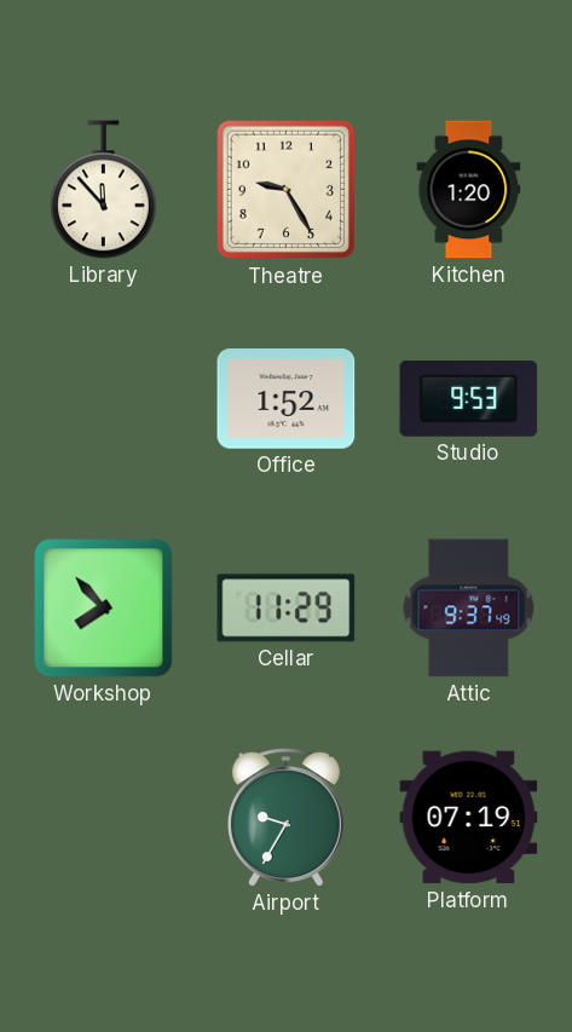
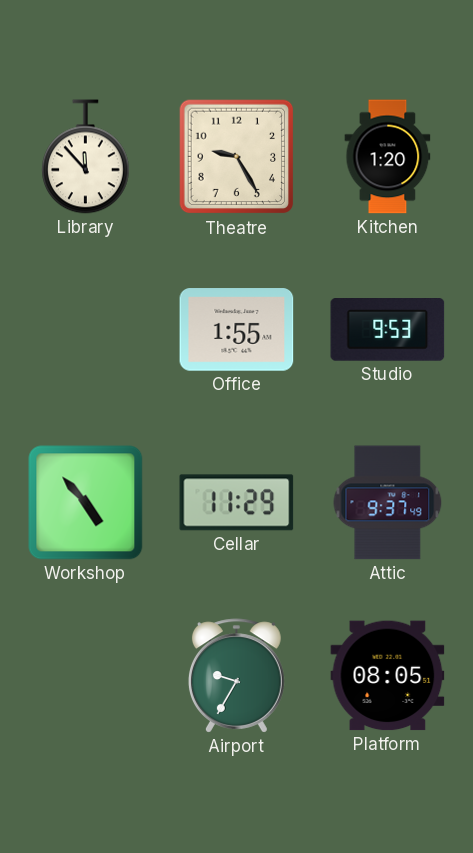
Office: 1:52 -> 1:55 (237, 330)
Workshop: 7:53 -> 4:53 (86, 503)
Platform: 07:19 -> 08:05 (388, 676)
